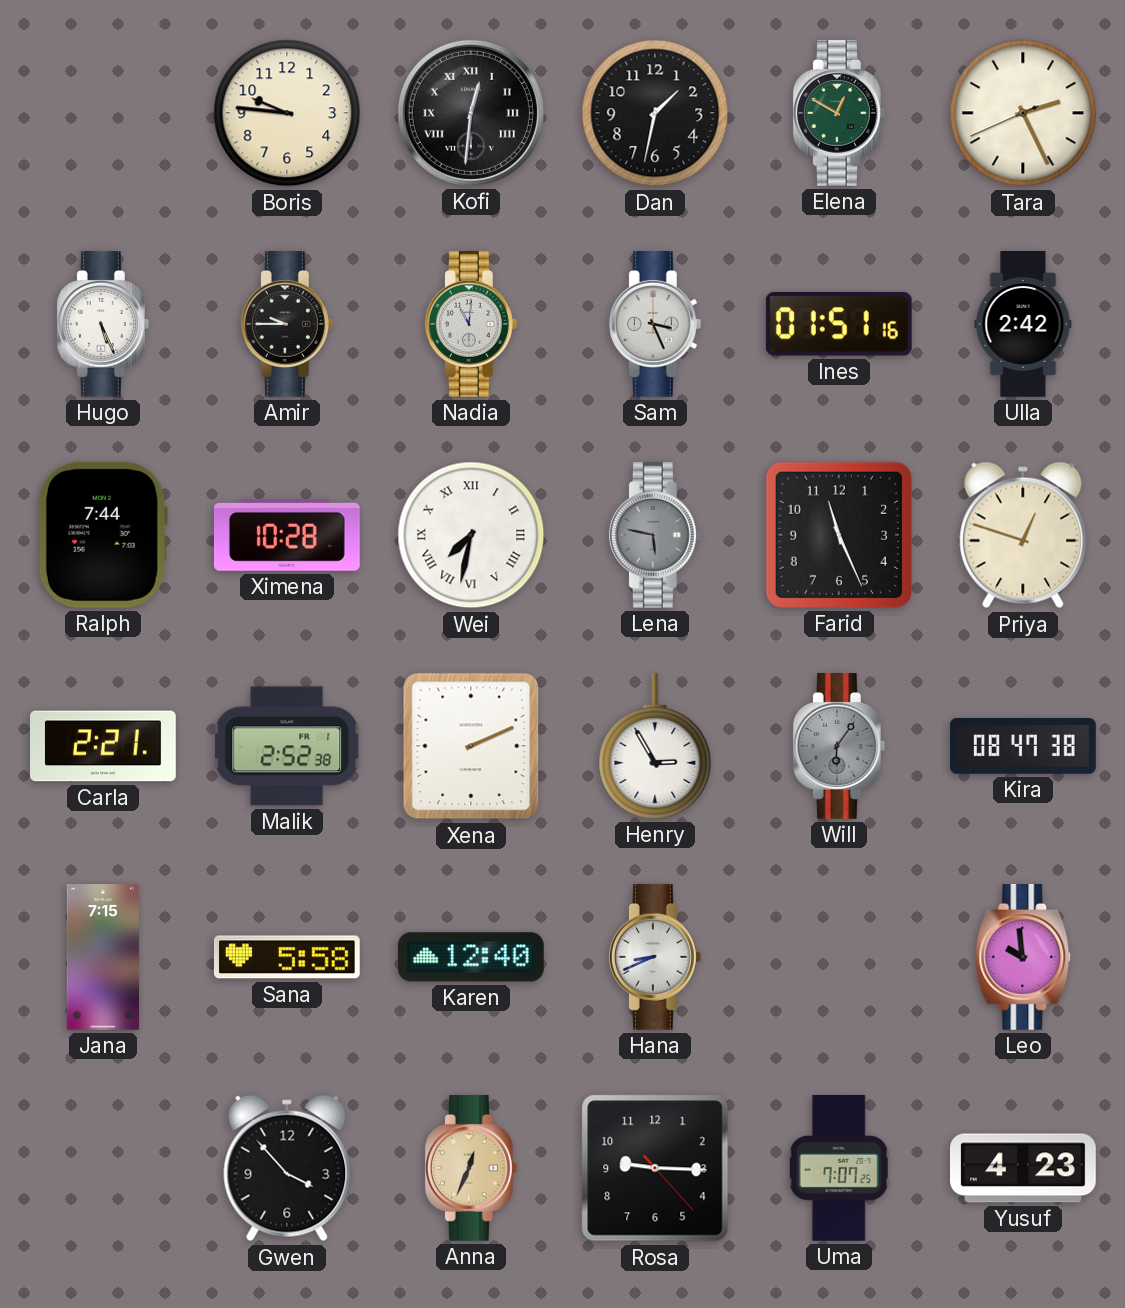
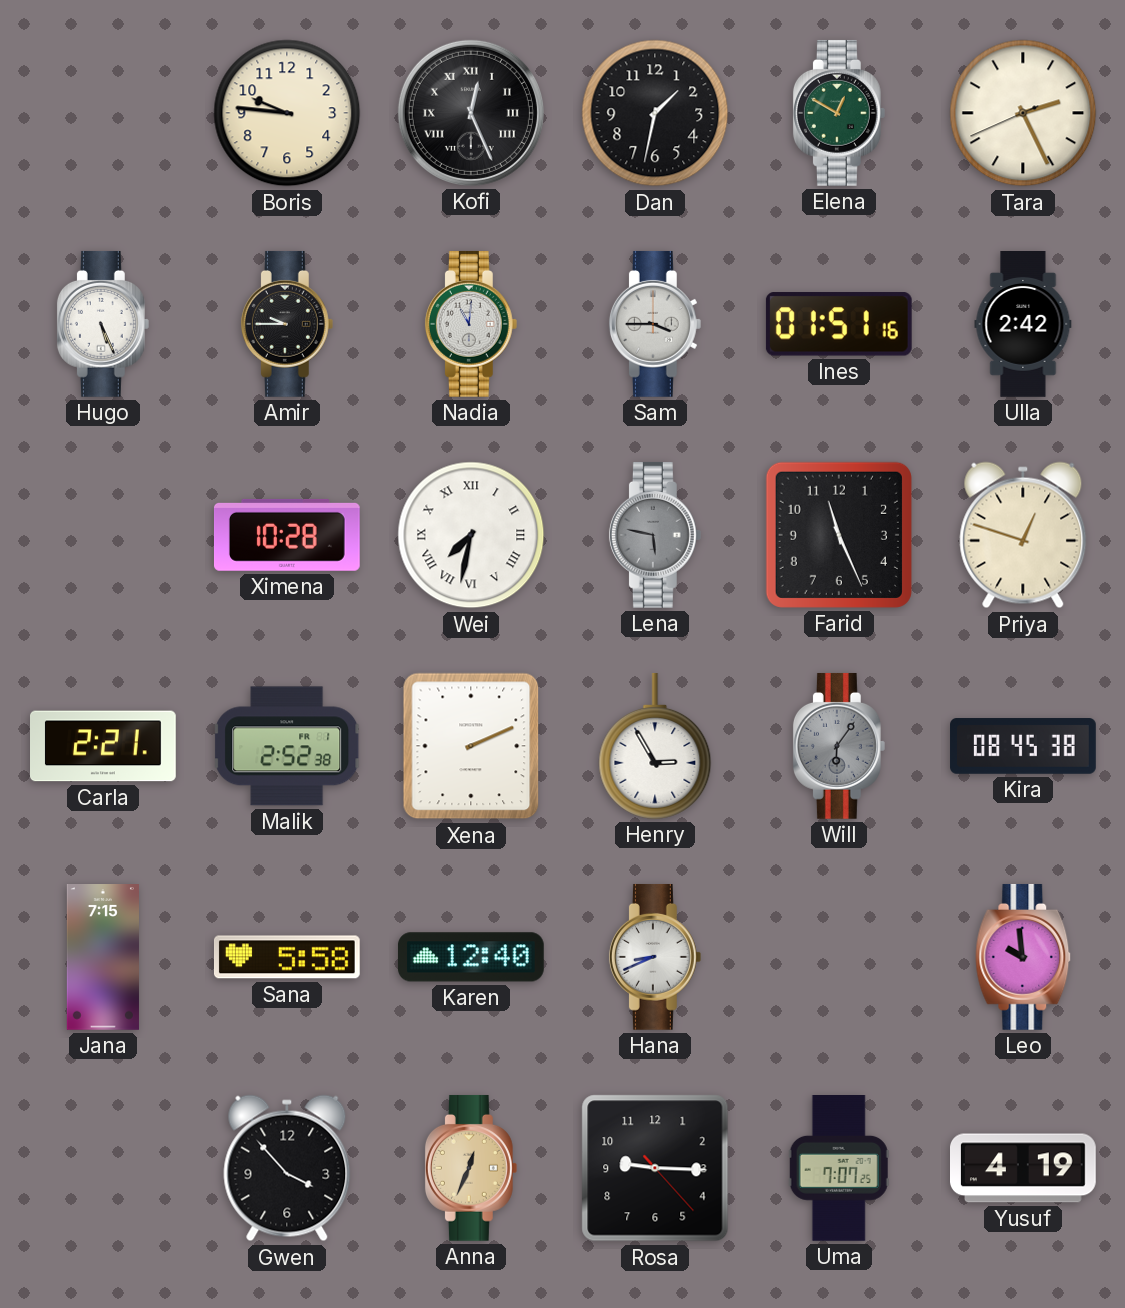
Kofi: 12:31 -> 12:26 (471, 113)
Sam: 3:26 -> 3:45 (655, 324)
Ralph: 7:44 -> none (103, 535)
Kira: 08:47 -> 08:45 (1023, 746)
Yusuf: 4:23 -> 4:19 (1024, 1168)
